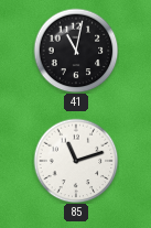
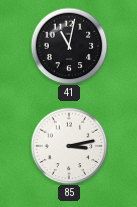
85: 11:12 -> 3:13 (69, 146)
